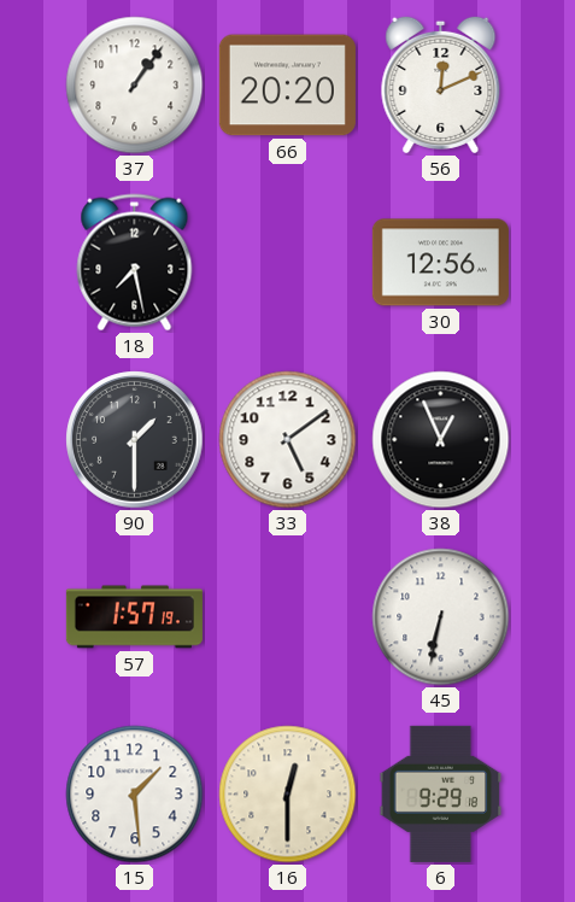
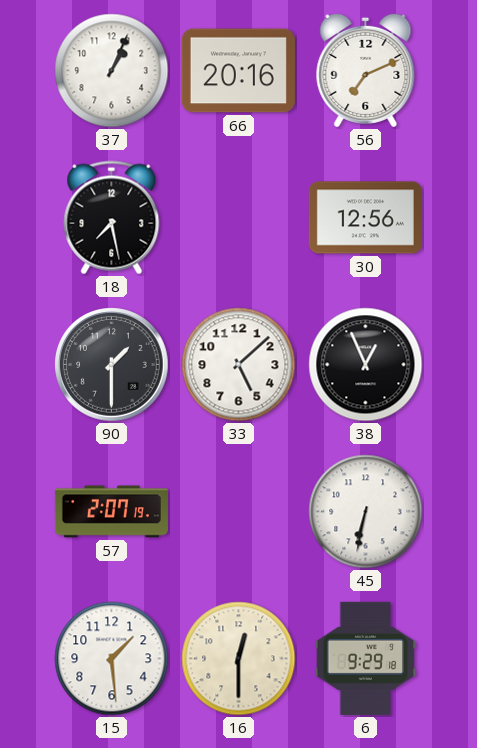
37: 1:06 -> 1:04 (112, 71)
66: 20:20 -> 20:16 (238, 71)
56: 12:11 -> 7:11 (366, 70)
33: 5:09 -> 5:08 (239, 365)
57: 1:57 -> 2:07 (111, 512)
